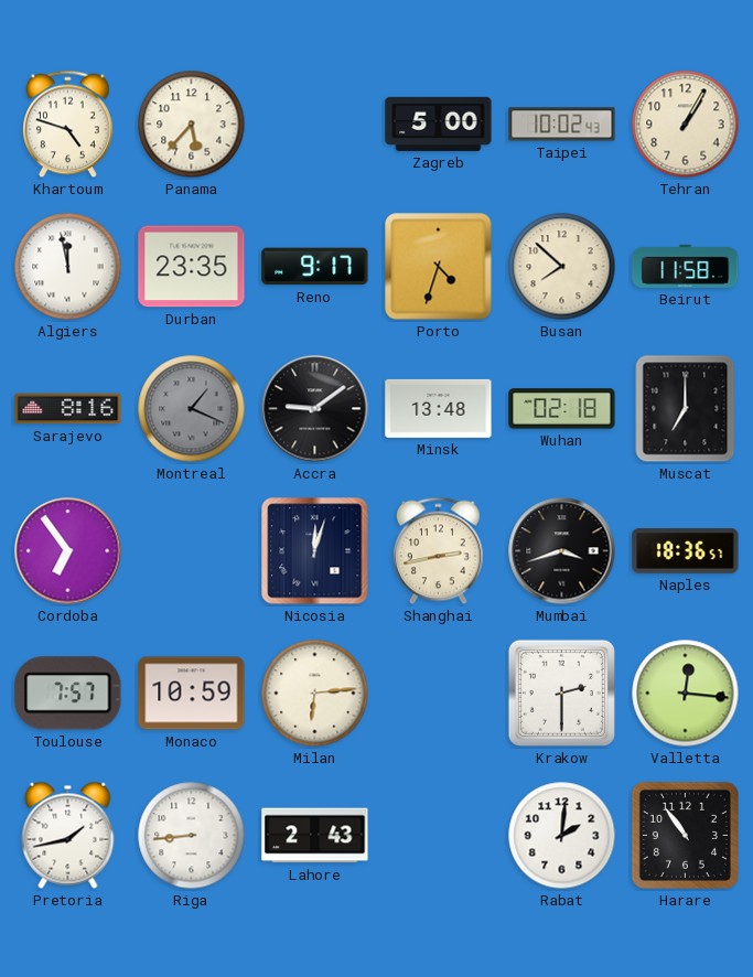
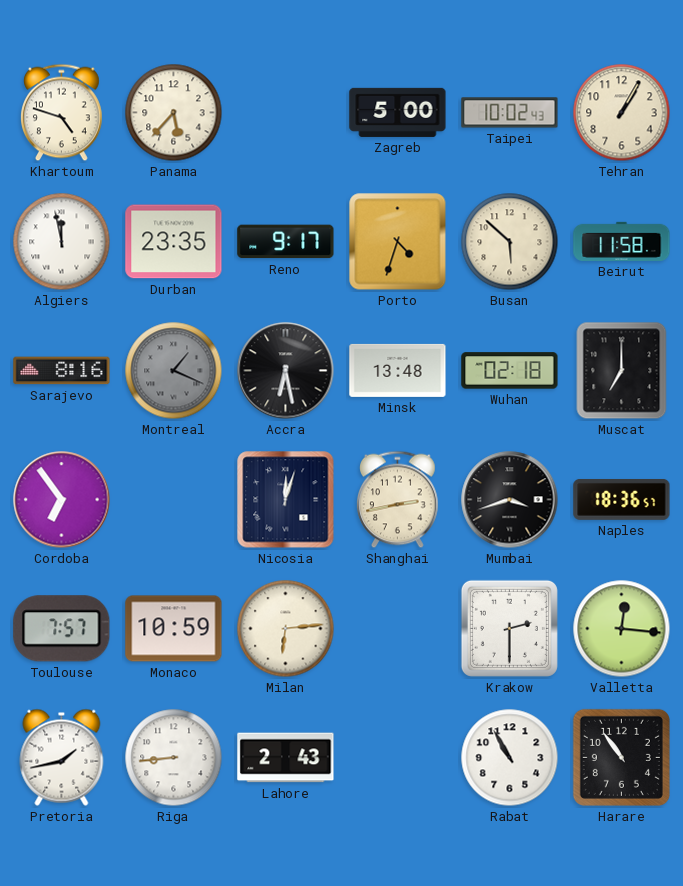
Busan: 7:52 -> 5:52 (510, 242)
Accra: 9:09 -> 6:28 (286, 371)
Rabat: 2:01 -> 10:55 (510, 758)
